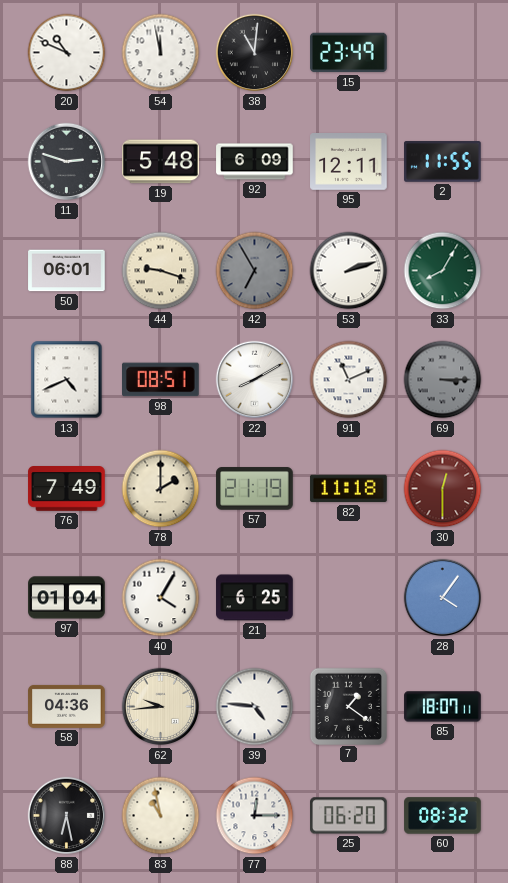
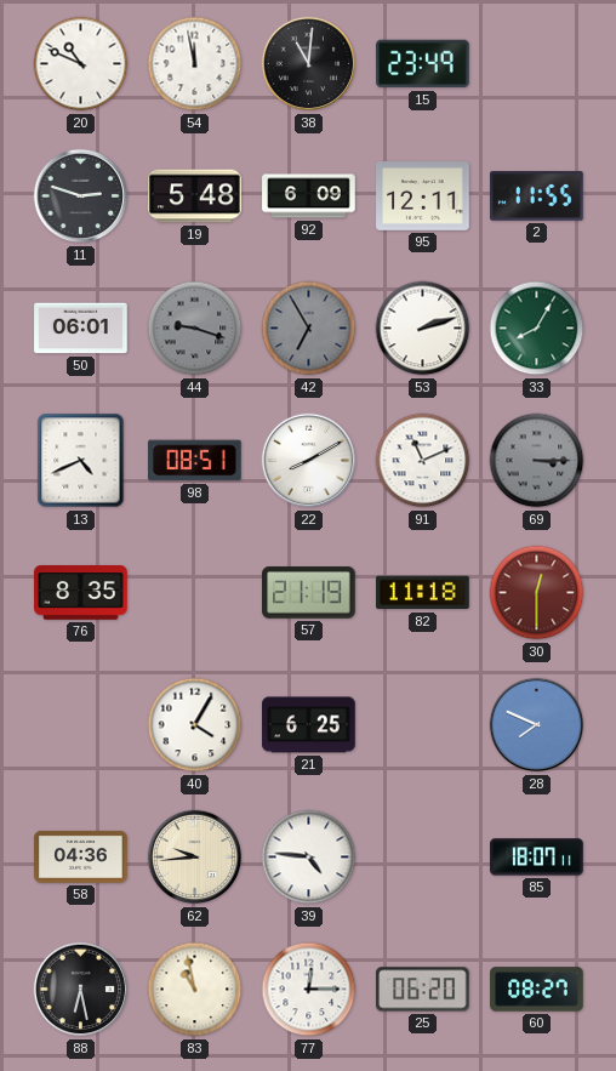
44 dial: cream -> grey (195, 329)
76: 7:49 -> 8:35 (81, 593)
78: 2:00 -> none (161, 489)
97: 01:04 -> none (67, 598)
28: 4:06 -> 7:49 (537, 725)
7: 1:21 -> none (348, 706)
60: 08:32 -> 08:27 (537, 990)
